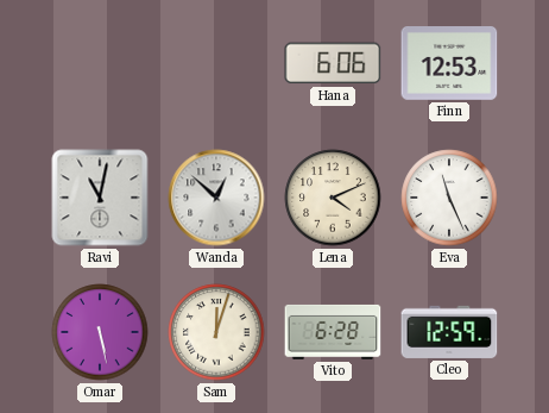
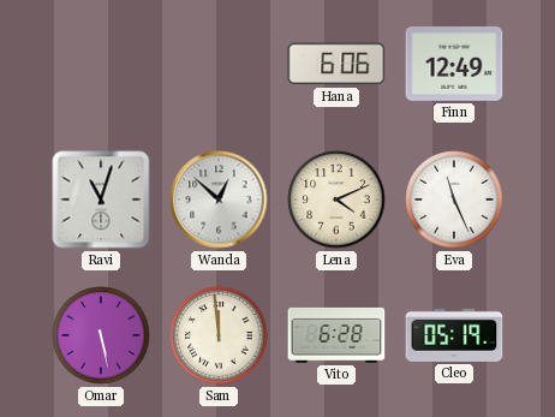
Finn: 12:53 -> 12:49 (454, 65)
Ravi: 11:02 -> 11:03 (101, 199)
Sam: 12:03 -> 11:59 (219, 335)
Cleo: 12:59 -> 05:19 (454, 335)
